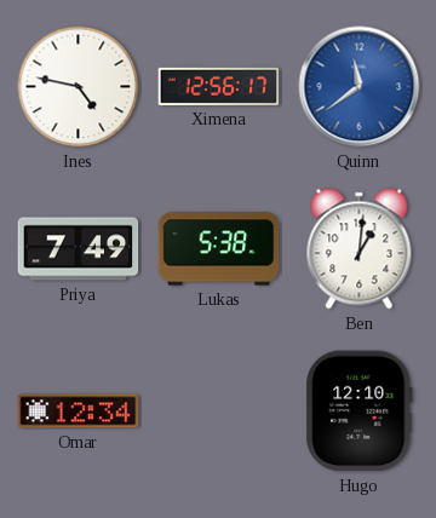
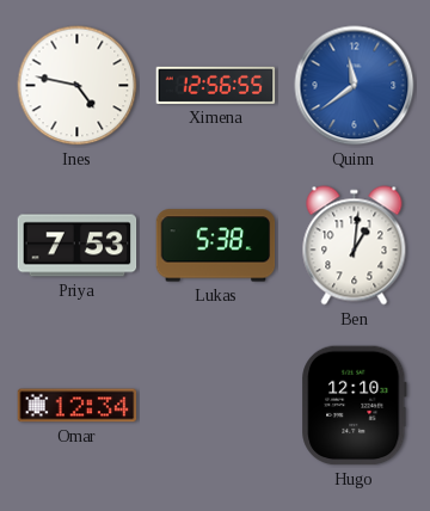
Ximena: 12:56:17 -> 12:56:55 (216, 85)
Priya: 7:49 -> 7:53 (78, 246)
